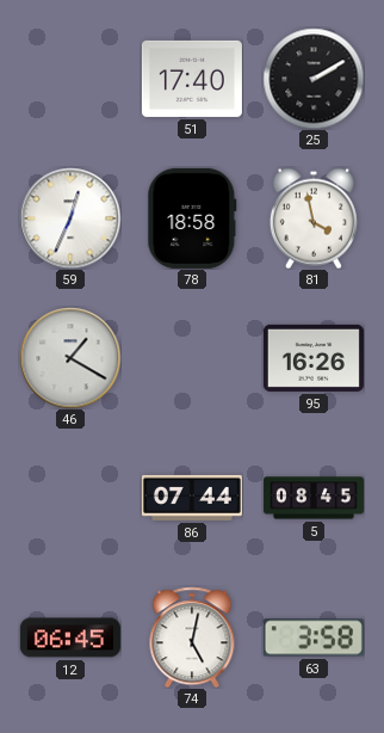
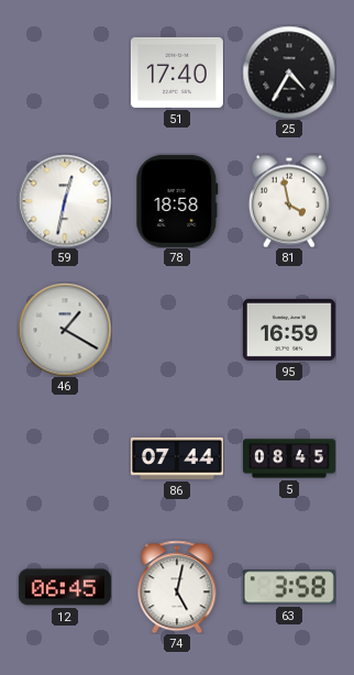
25: 2:10 -> 4:35 (289, 73)
59: 12:34 -> 12:32 (65, 201)
95: 16:26 -> 16:59 (289, 330)
